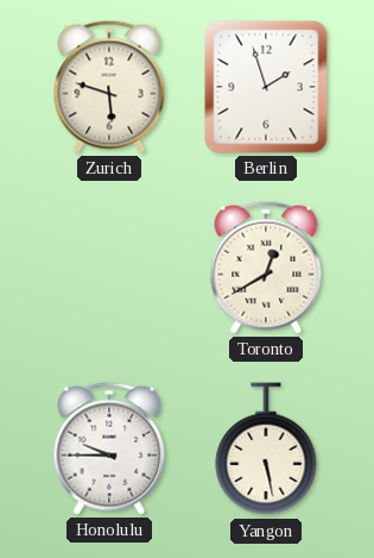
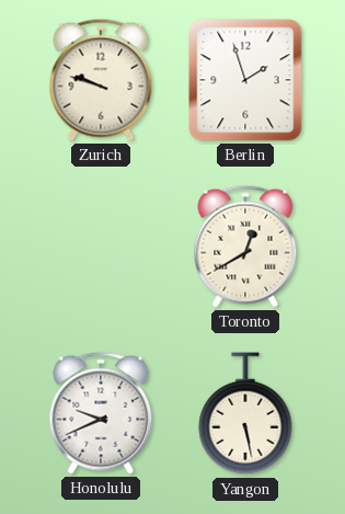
Zurich: 5:48 -> 9:48 (101, 80)
Honolulu: 9:45 -> 9:41 (101, 413)
